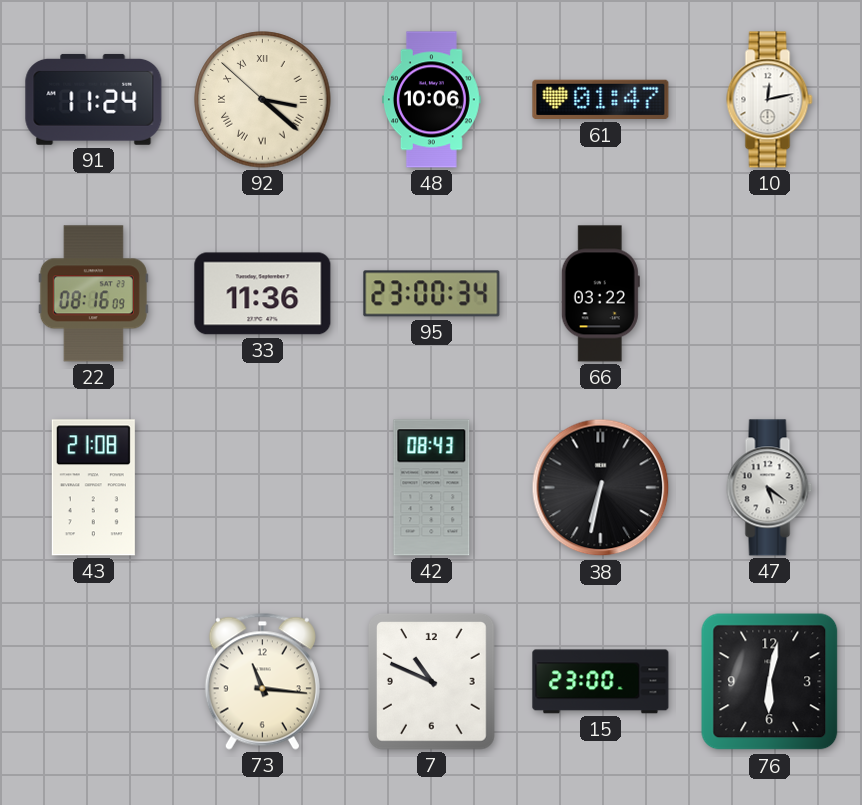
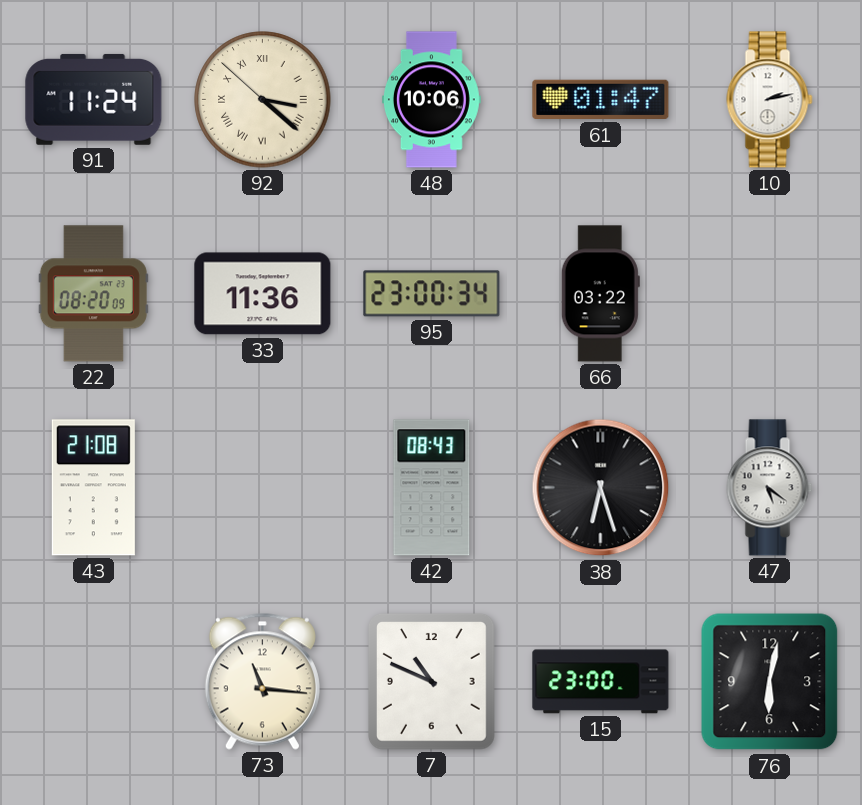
10: 12:13 -> 2:13 (770, 100)
22: 08:16 -> 08:20 (93, 294)
38: 6:32 -> 6:27 (601, 488)
